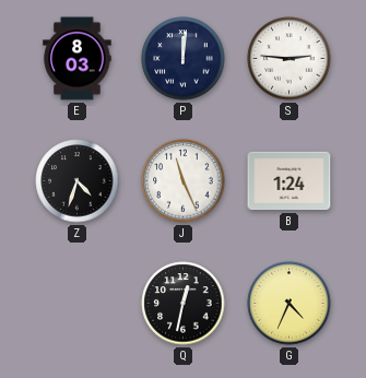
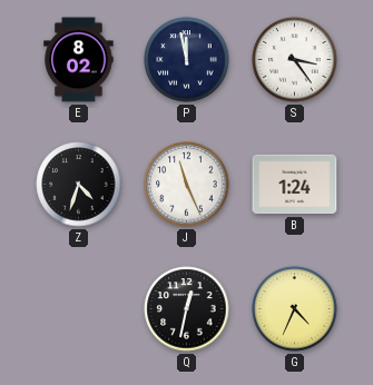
E: 8:03 -> 8:02 (79, 60)
P: 12:01 -> 11:58 (187, 60)
S: 2:46 -> 3:24 (295, 60)
